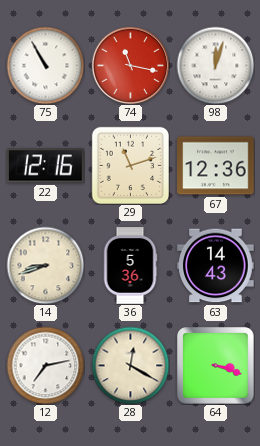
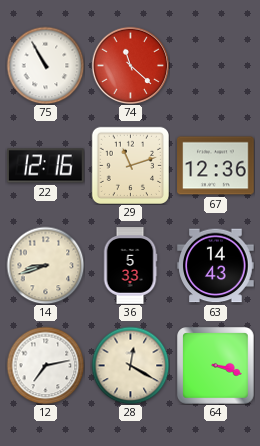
74: 11:17 -> 11:22 (130, 65)
98: 12:03 -> none (215, 65)
36: 5:36 -> 5:33 (130, 266)
